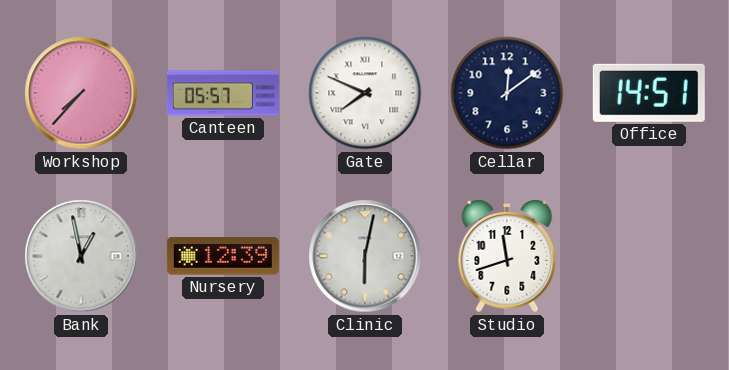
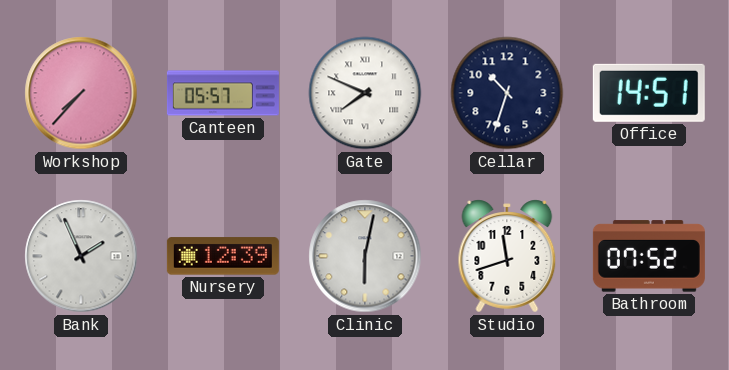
Cellar: 12:09 -> 10:33 (507, 93)
Bank: 12:58 -> 1:56 (81, 256)
Bathroom: none -> 07:52 (649, 256)
